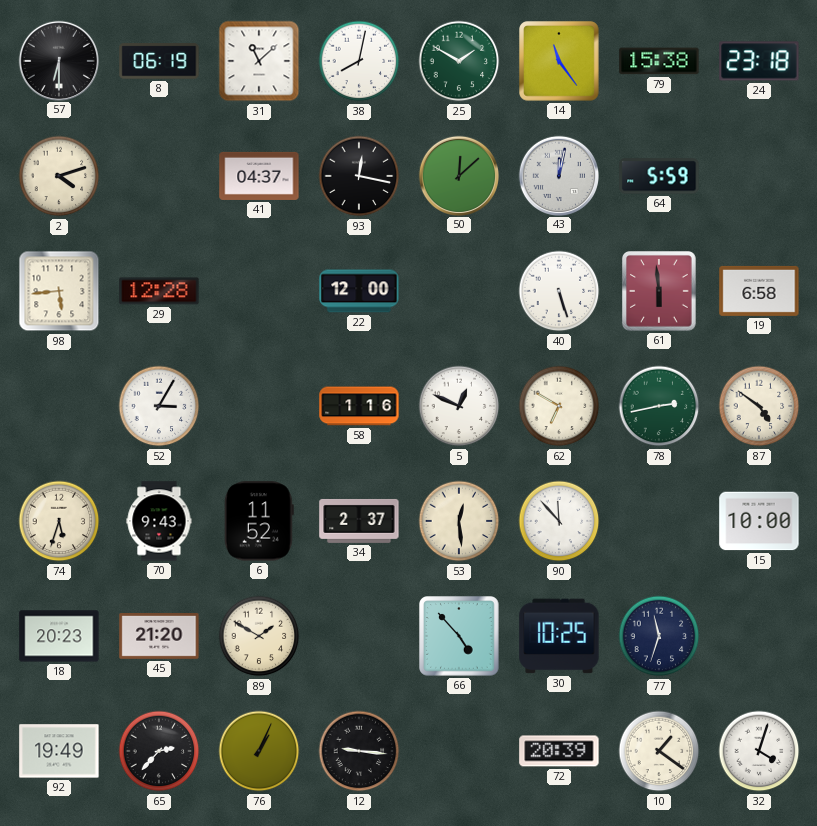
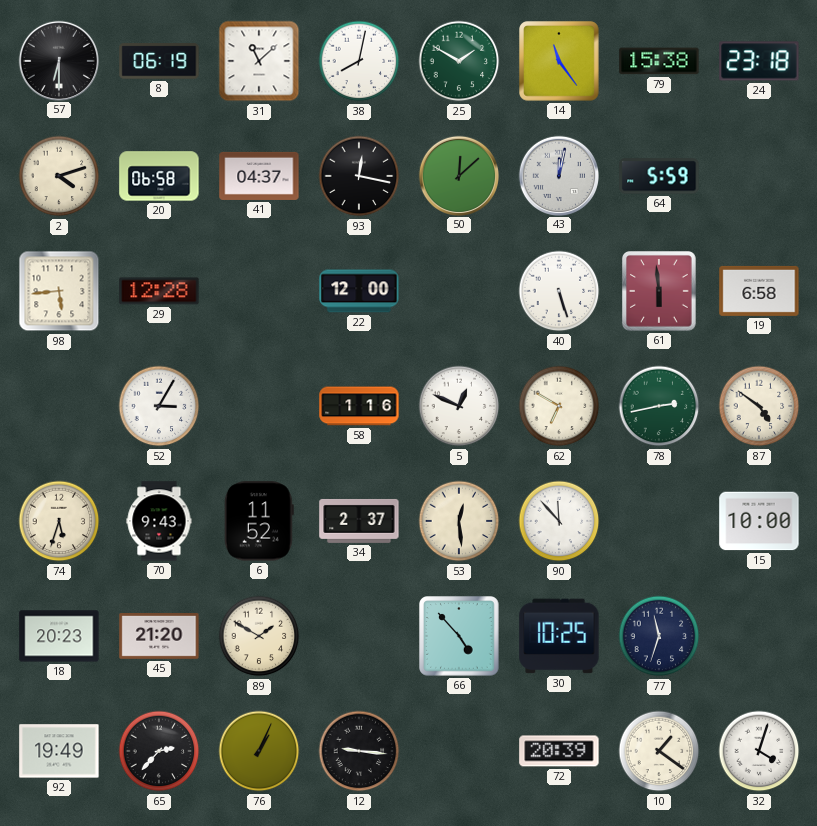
20: none -> 06:58 (159, 176)
